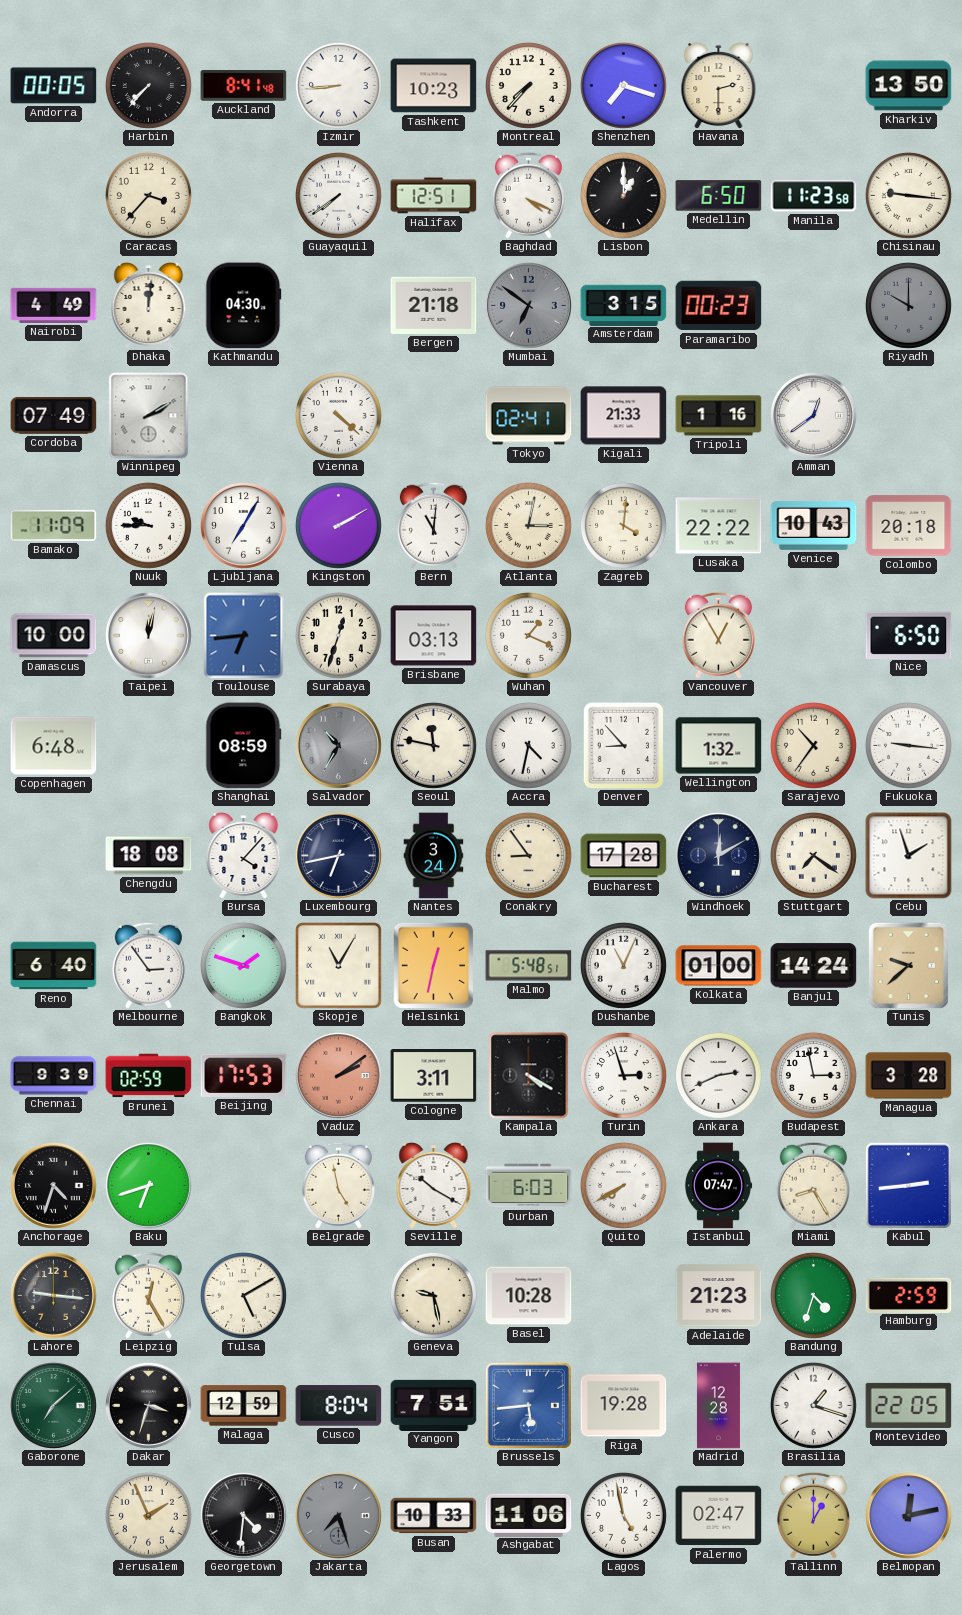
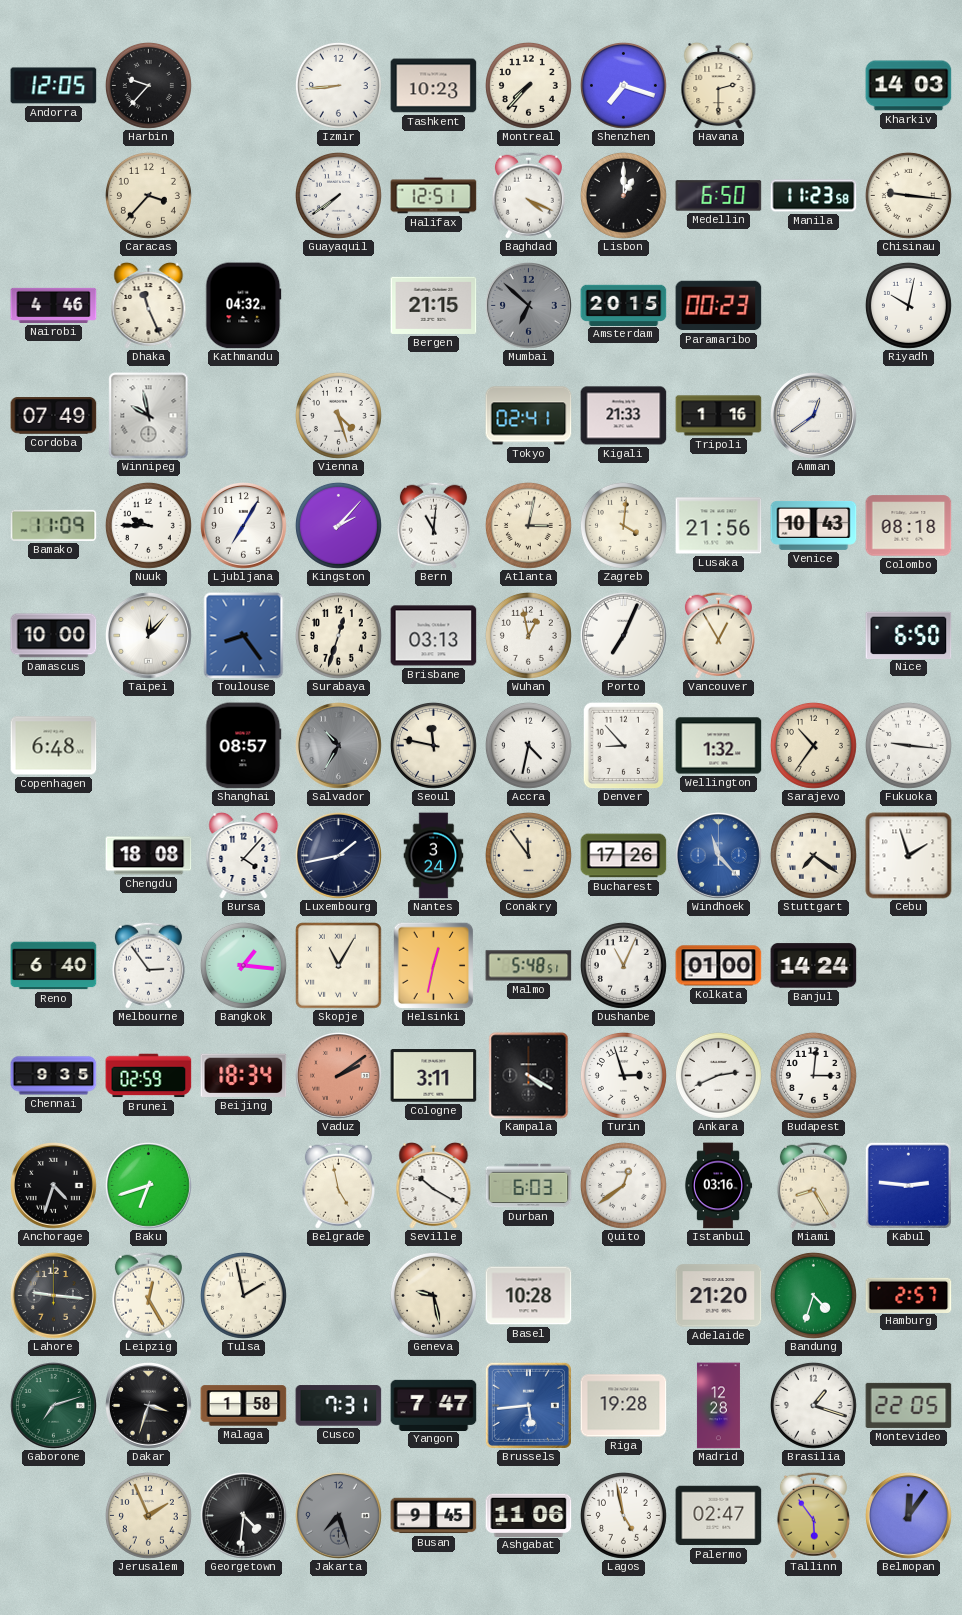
Andorra: 00:05 -> 12:05 (54, 86)
Harbin: 7:37 -> 9:37 (148, 85)
Auckland: 8:41 -> none (244, 86)
Kharkiv: 13:50 -> 14:03 (909, 86)
Nairobi: 4:49 -> 4:46 (54, 305)
Dhaka: 12:01 -> 11:26 (149, 305)
Kathmandu: 04:30 -> 04:32 (244, 306)
Bergen: 21:18 -> 21:15 (434, 305)
Mumbai: 6:51 -> 6:52 (529, 306)
Amsterdam: 3:15 -> 20:15 (624, 305)
Riyadh: 10:00 -> 10:02 (908, 305)
Riyadh dial: grey -> white (908, 305)
Winnipeg: 2:10 -> 9:58 (149, 416)
Vienna: 4:22 -> 4:27 (338, 415)
Kingston: 2:10 -> 2:07 (338, 525)
Lusaka: 22:22 -> 21:56 (719, 526)
Colombo: 20:18 -> 08:18 (909, 526)
Taipei: 12:02 -> 12:07 (149, 636)
Toulouse: 6:44 -> 8:24 (244, 636)
Wuhan: 1:19 -> 12:58 (528, 635)
Porto: none -> 7:04 (624, 636)
Shanghai: 08:59 -> 08:57 (244, 746)
Luxembourg: 6:43 -> 1:43 (339, 856)
Conakry: 8:54 -> 11:54 (528, 855)
Bucharest: 17:28 -> 17:26 (624, 856)
Windhoek: 12:10 -> 11:23 (719, 856)
Windhoek dial: navy -> blue (719, 856)
Bangkok: 1:48 -> 1:16 (243, 965)
Tunis: 9:38 -> none (909, 965)
Chennai: 9:39 -> 9:35 (54, 1076)
Beijing: 17:53 -> 18:34 (244, 1075)
Budapest: 2:58 -> 3:01 (813, 1075)
Managua: 3:28 -> none (909, 1076)
Quito: 7:40 -> 12:39 (623, 1185)
Istanbul: 07:47 -> 03:16 (718, 1186)
Kabul: 2:44 -> 2:46 (908, 1185)
Tulsa: 5:10 -> 1:58 (243, 1295)
Adelaide: 21:23 -> 21:20 (719, 1296)
Hamburg: 2:59 -> 2:57 (909, 1295)
Gaborone: 7:08 -> 7:12 (54, 1406)
Malaga: 12:59 -> 1:58 (244, 1406)
Cusco: 8:04 -> 7:31 (339, 1406)
Yangon: 7:51 -> 7:47 (434, 1405)
Busan: 10:33 -> 9:45 (434, 1516)
Tallinn: 1:00 -> 5:54 (813, 1515)
Belmopan: 12:13 -> 12:06 (909, 1516)
